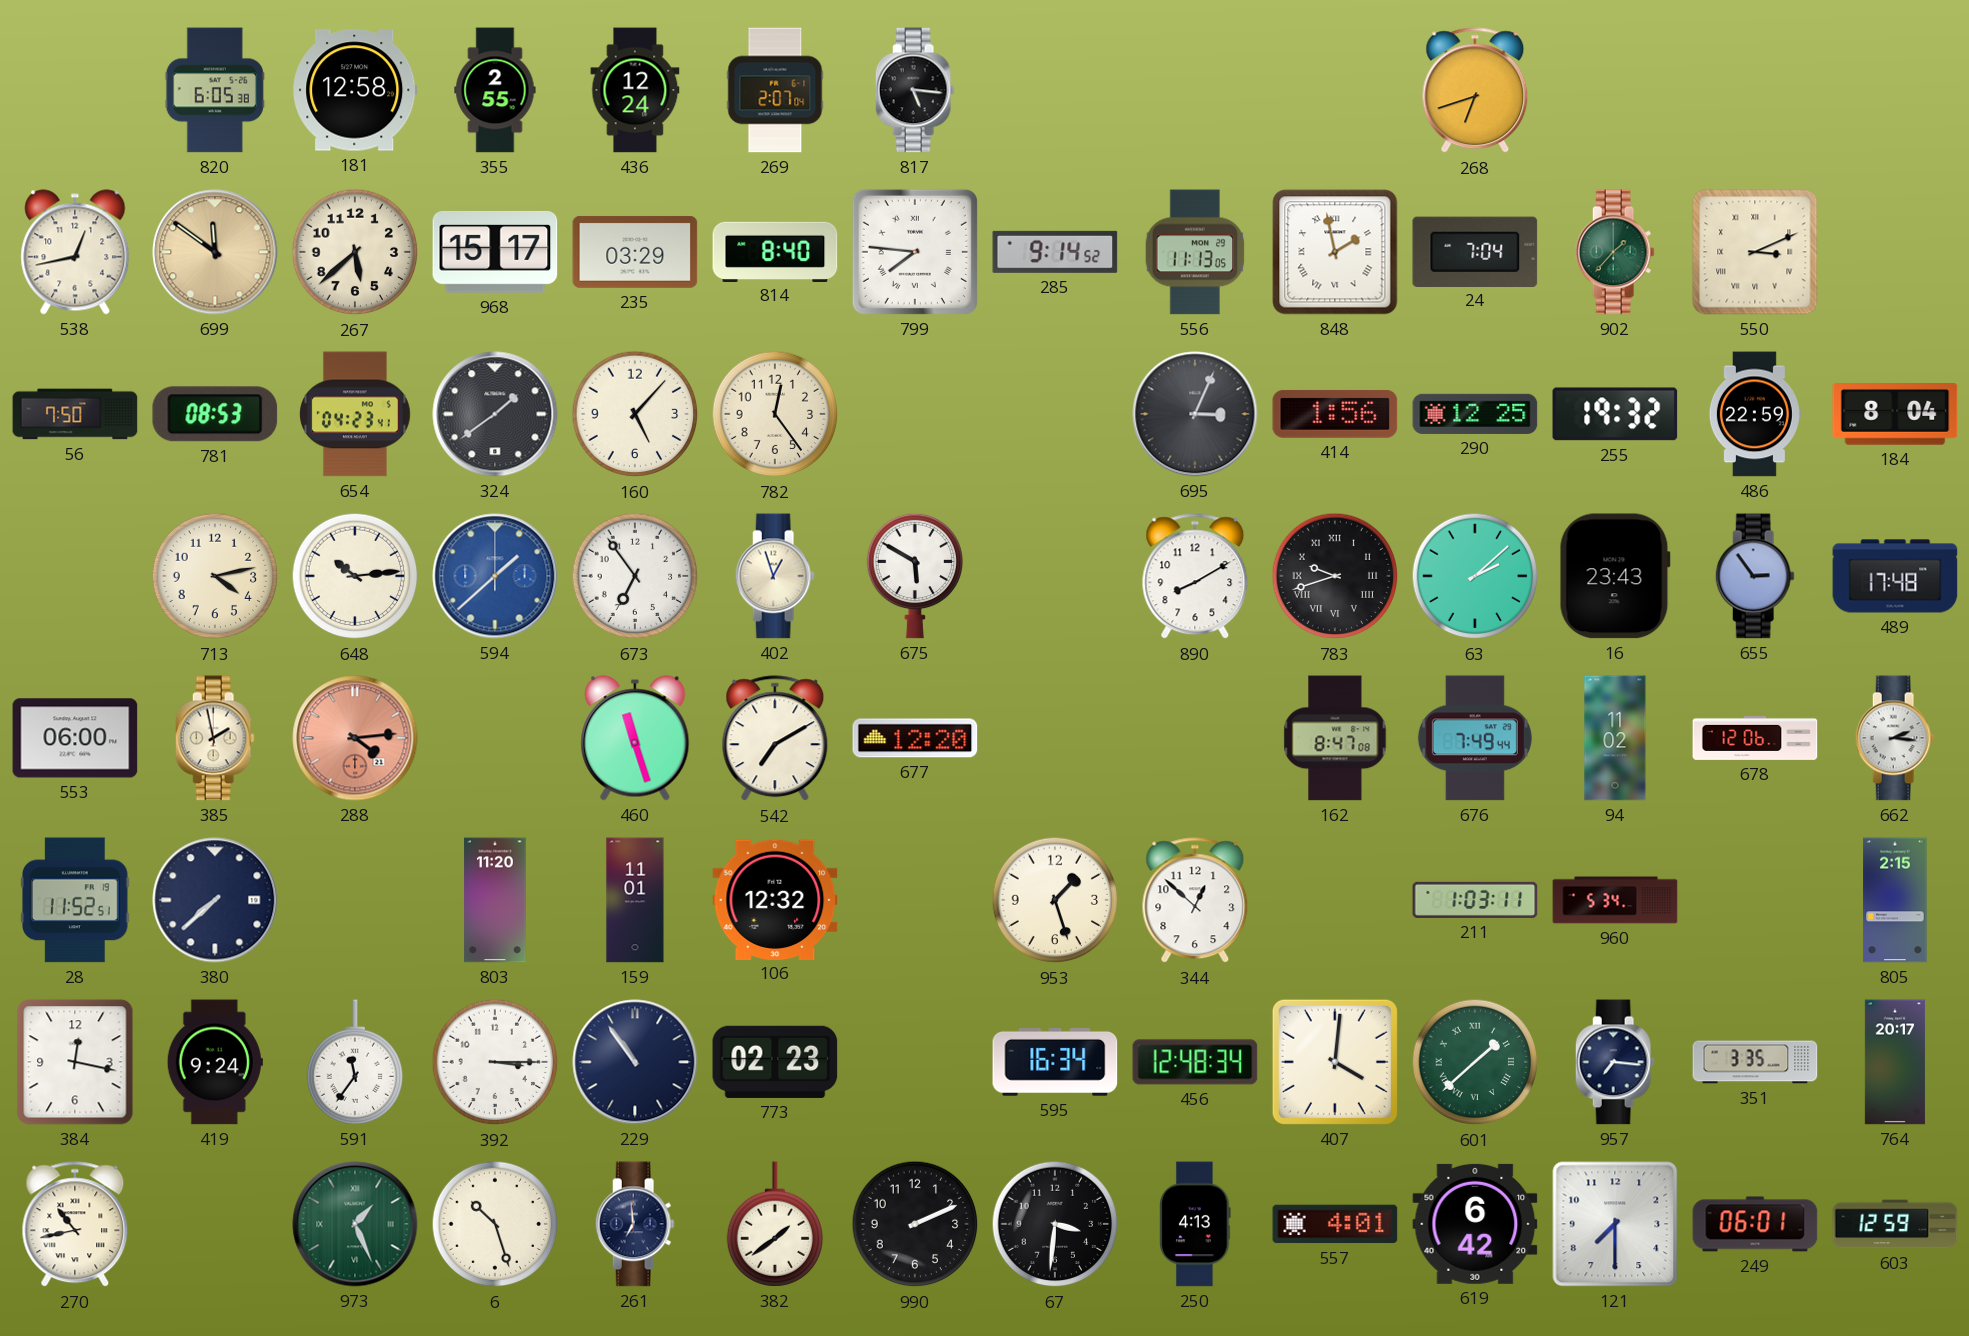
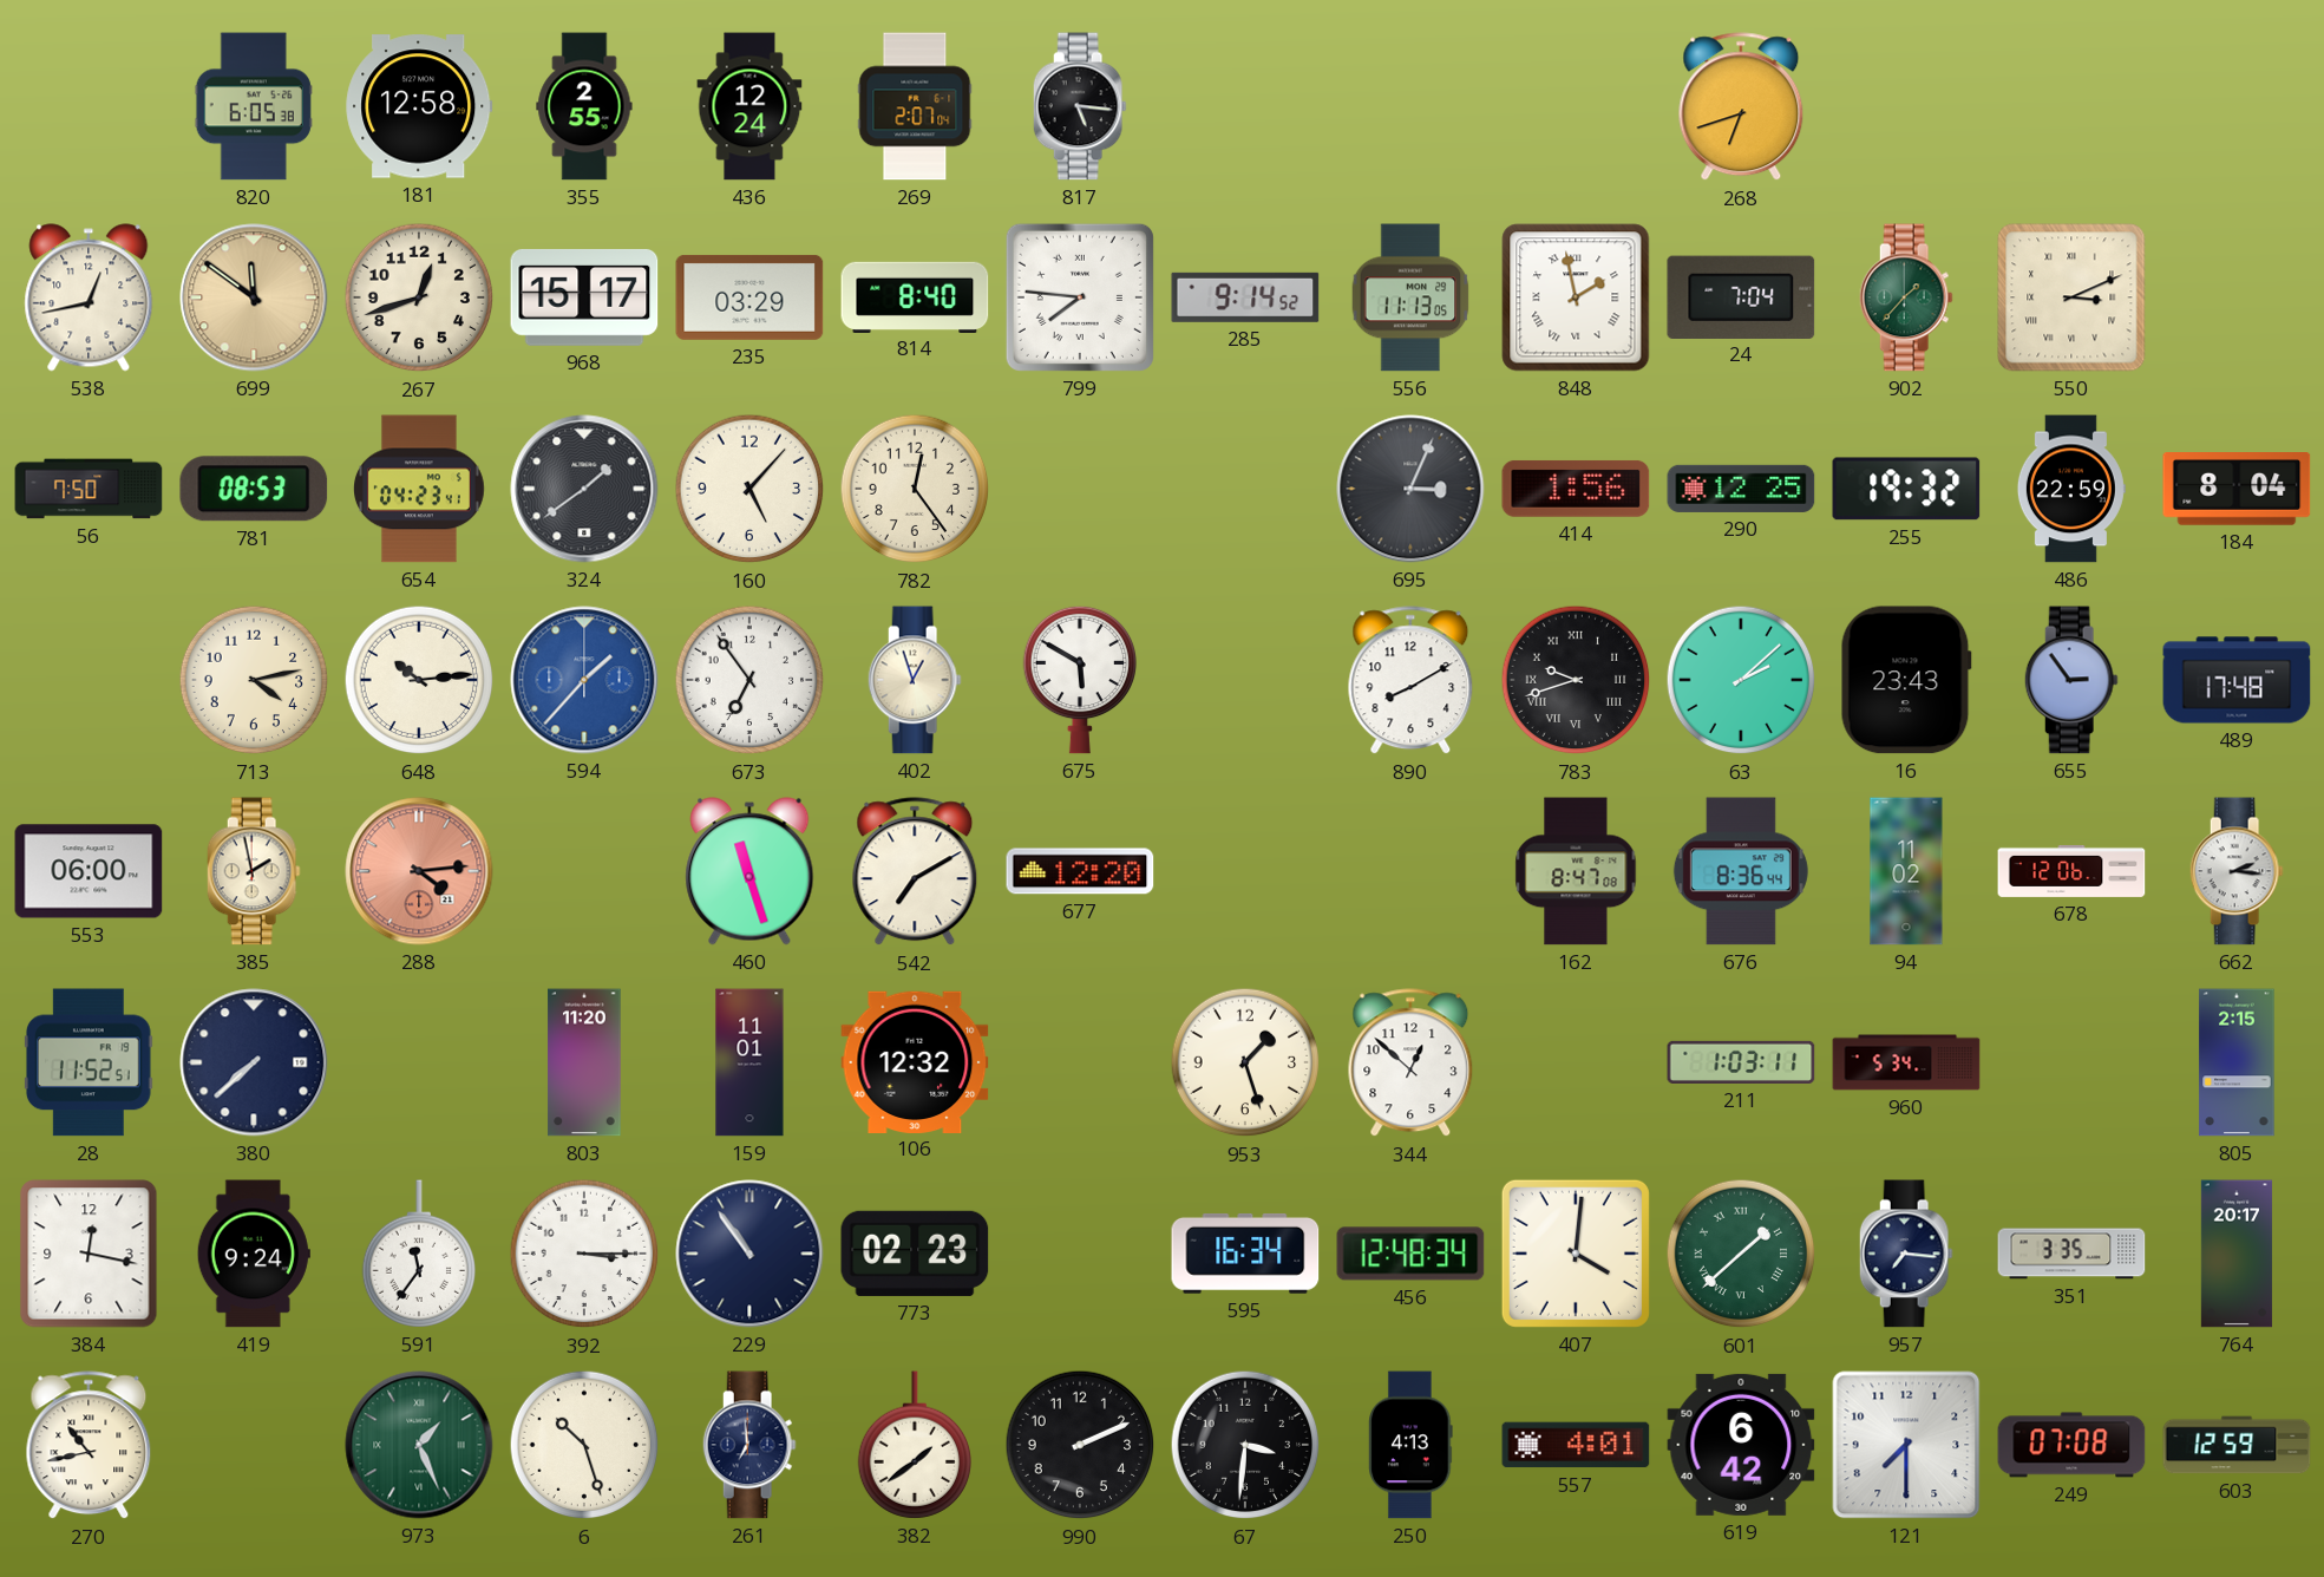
267: 5:38 -> 12:42 (419, 297)
594: 1:38 -> 1:37 (584, 680)
676: 7:49 -> 8:36 (1741, 871)
249: 06:01 -> 07:08 (2071, 1445)
